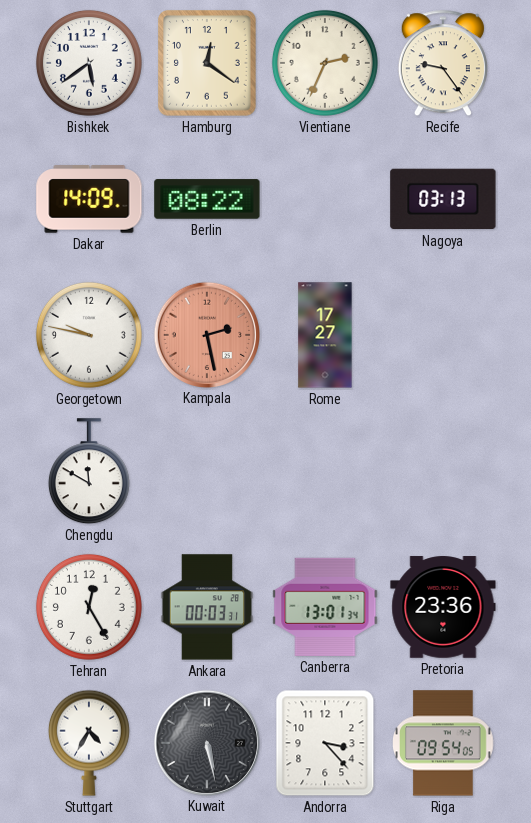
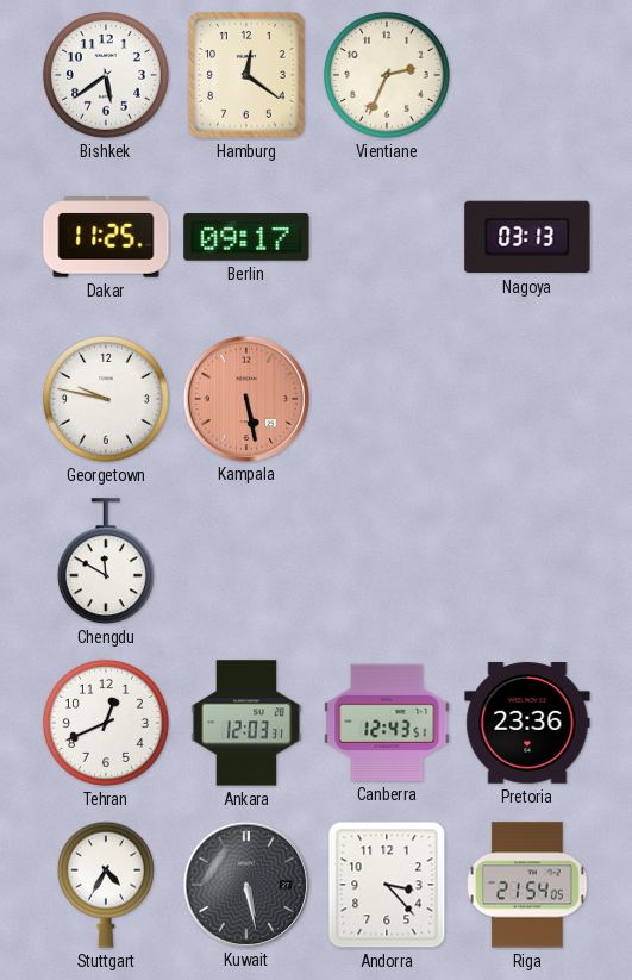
Recife: 9:24 -> none (443, 64)
Dakar: 14:09 -> 11:25 (106, 237)
Berlin: 08:22 -> 09:17 (246, 237)
Kampala: 2:28 -> 5:28 (245, 398)
Rome: 17:27 -> none (325, 335)
Tehran: 12:25 -> 12:41 (106, 723)
Ankara: 00:03 -> 12:03 (246, 723)
Canberra: 13:01 -> 12:43 (387, 723)
Riga: 09:54 -> 21:54 (528, 885)
